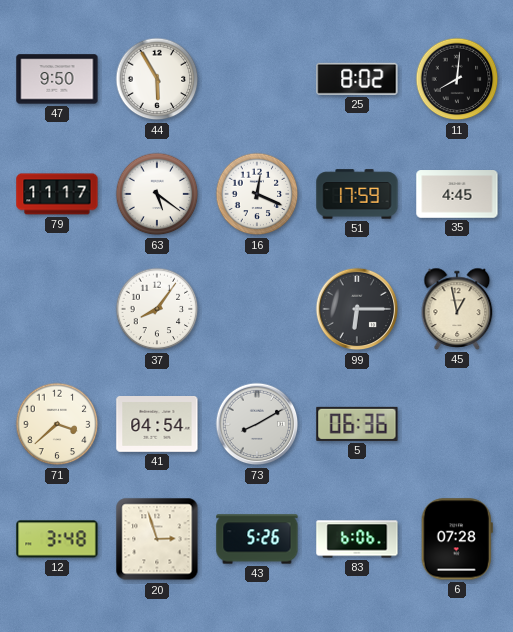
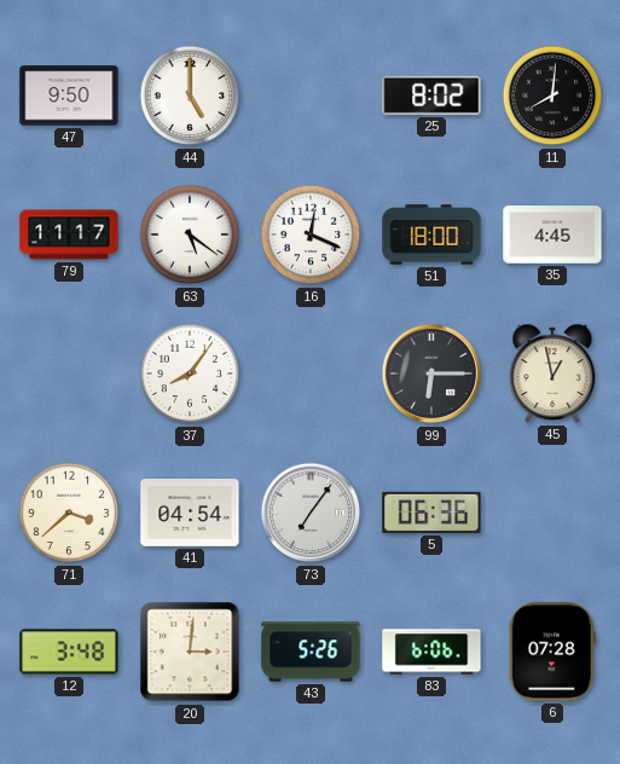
44: 5:55 -> 5:00 (190, 95)
51: 17:59 -> 18:00 (431, 235)
73: 8:10 -> 7:06 (311, 513)
20: 2:57 -> 3:01 (190, 652)
